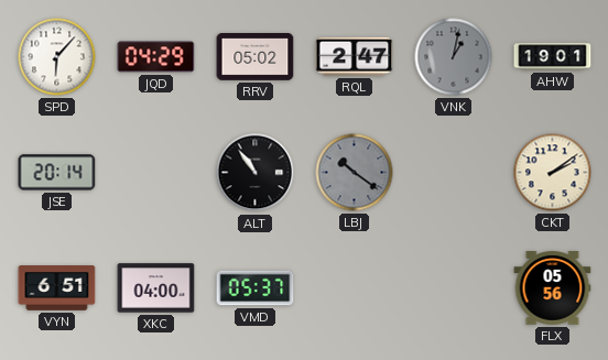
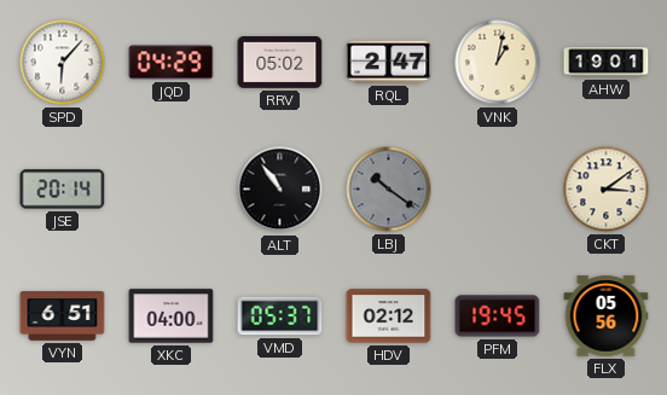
VNK dial: grey -> cream (498, 63)
CKT: 2:09 -> 3:09 (607, 190)
HDV: none -> 02:12 (389, 316)
PFM: none -> 19:45 (498, 316)
